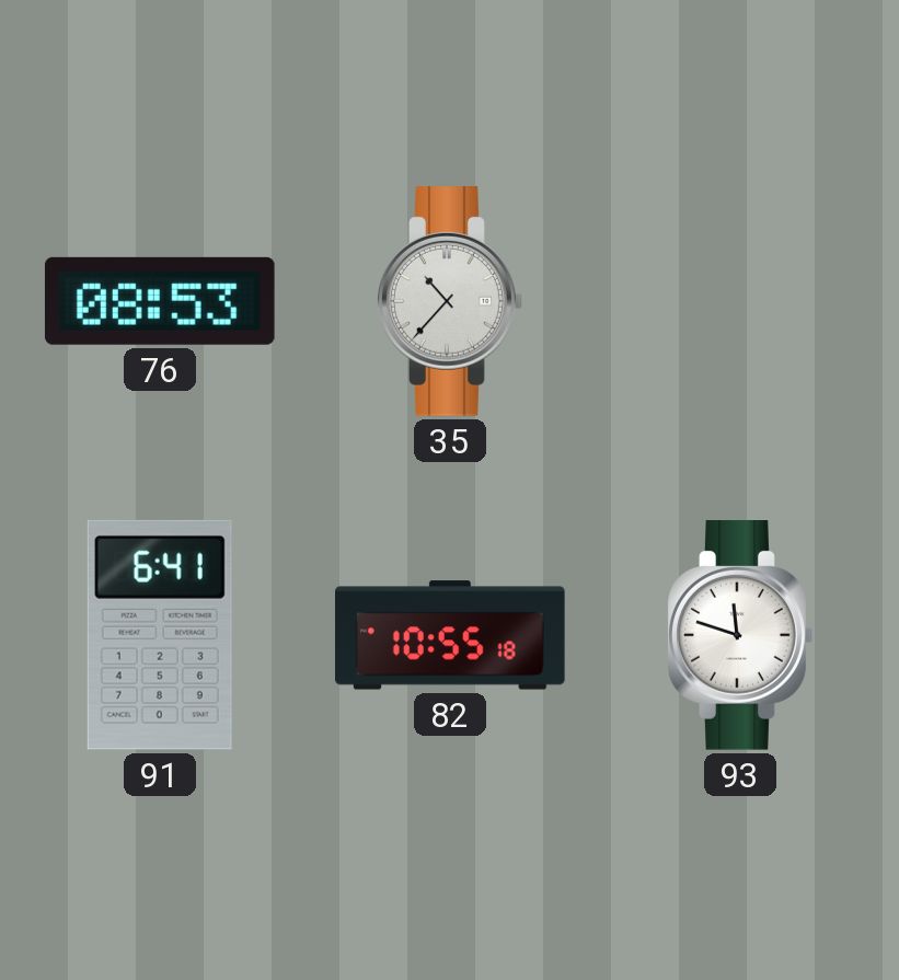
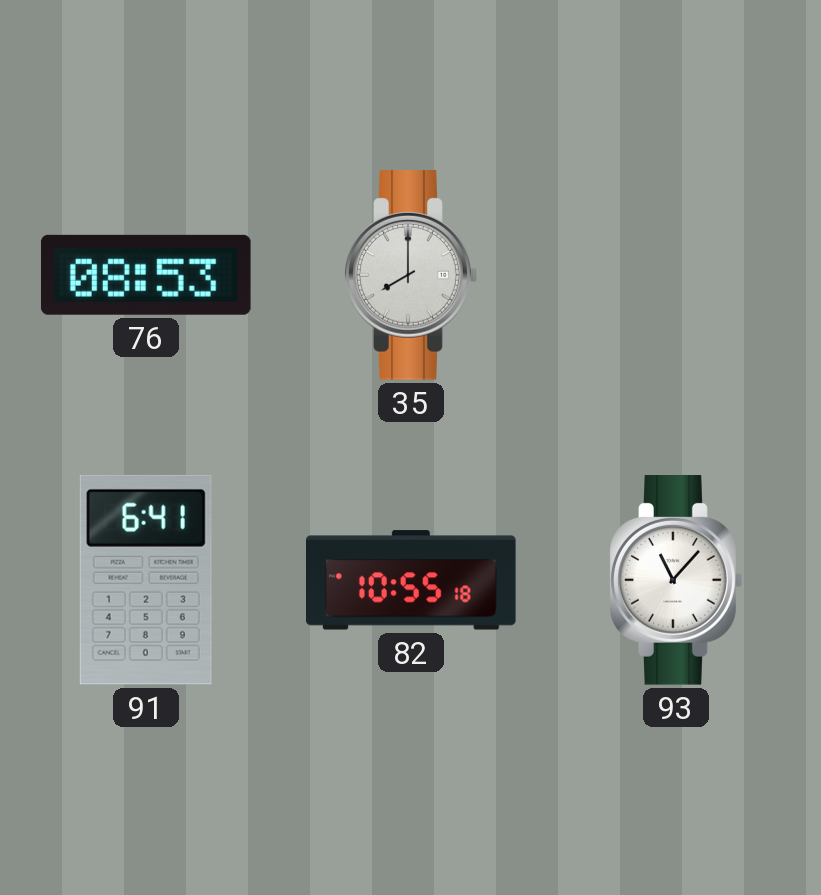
35: 10:37 -> 8:00 (411, 276)
93: 11:48 -> 11:07 (676, 581)
